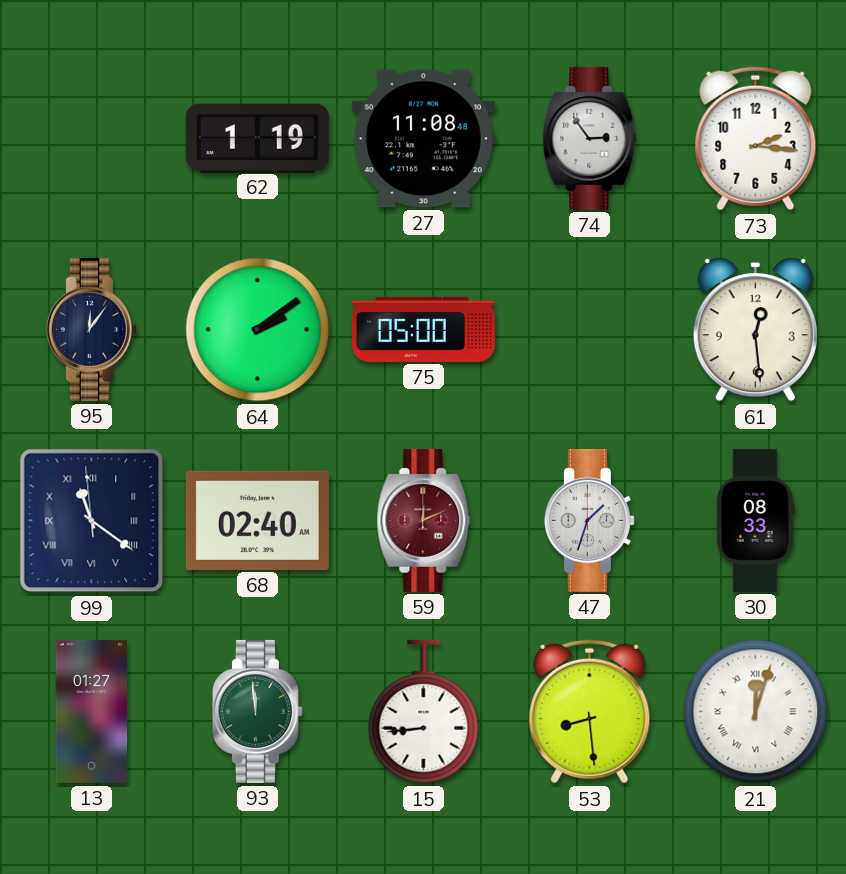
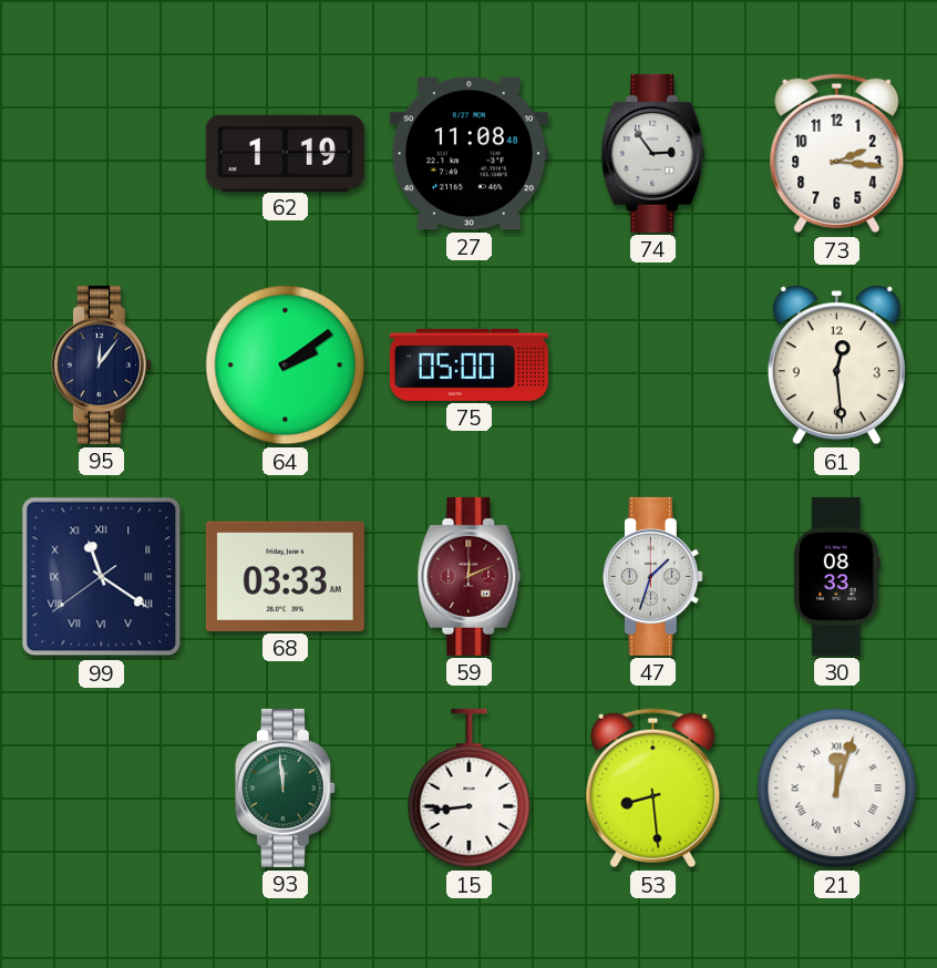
99: 11:20:59 -> 11:20:39 (102, 577)
68: 02:40 -> 03:33 (285, 576)
13: 01:27 -> none (92, 711)
